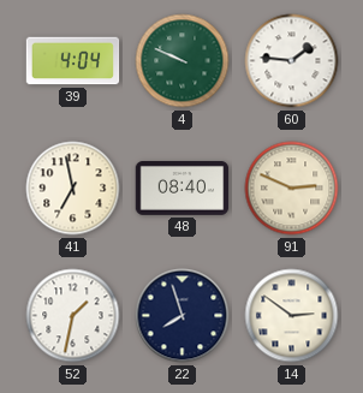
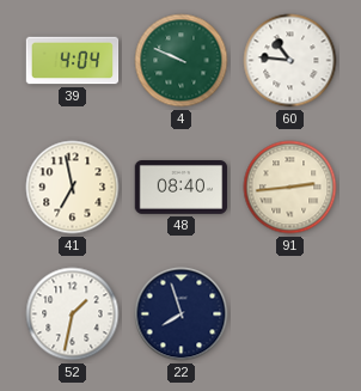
60: 1:46 -> 10:46 (290, 61)
91: 2:49 -> 2:44 (290, 188)
14: 2:51 -> none (292, 316)
